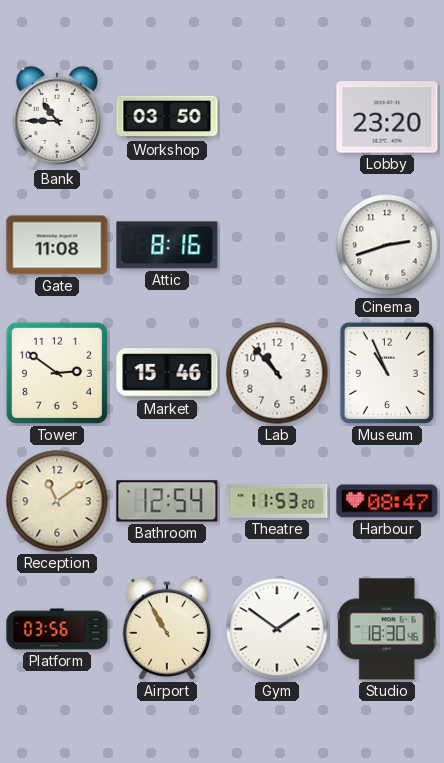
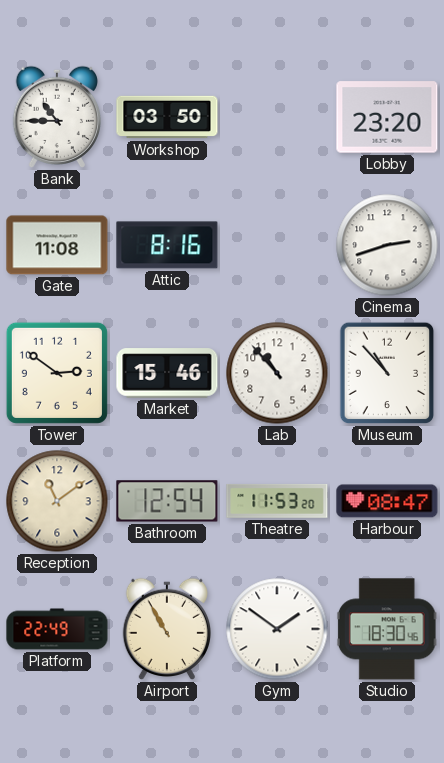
Museum: 10:56 -> 10:53 (387, 373)
Platform: 03:56 -> 22:49 (57, 629)
